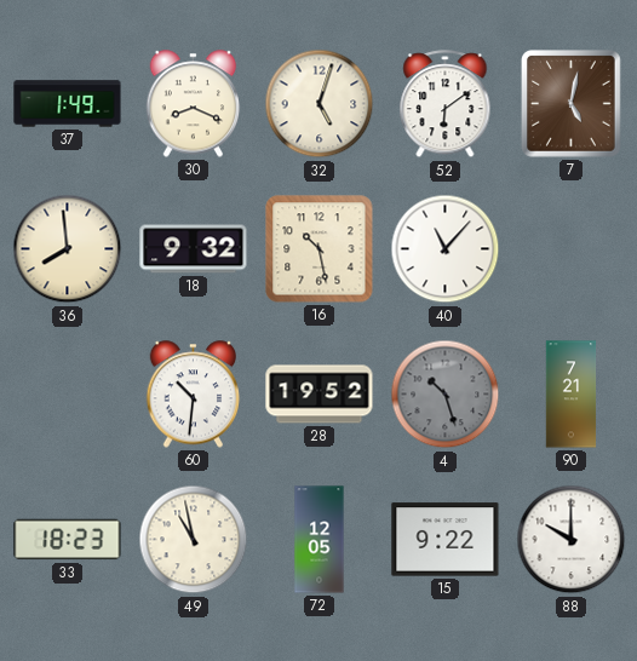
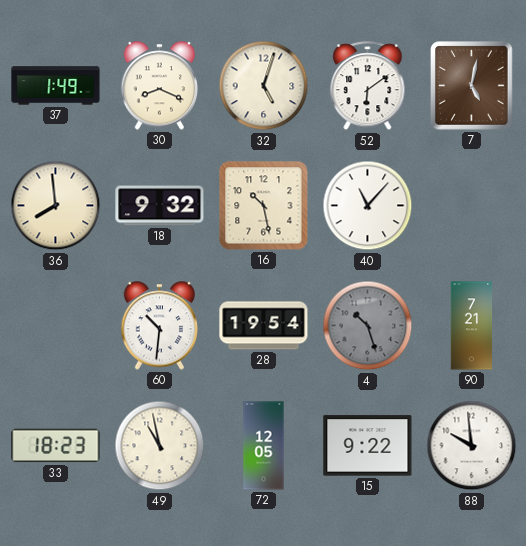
28: 19:52 -> 19:54 (264, 326)
88: 10:00 -> 9:59 (472, 446)
